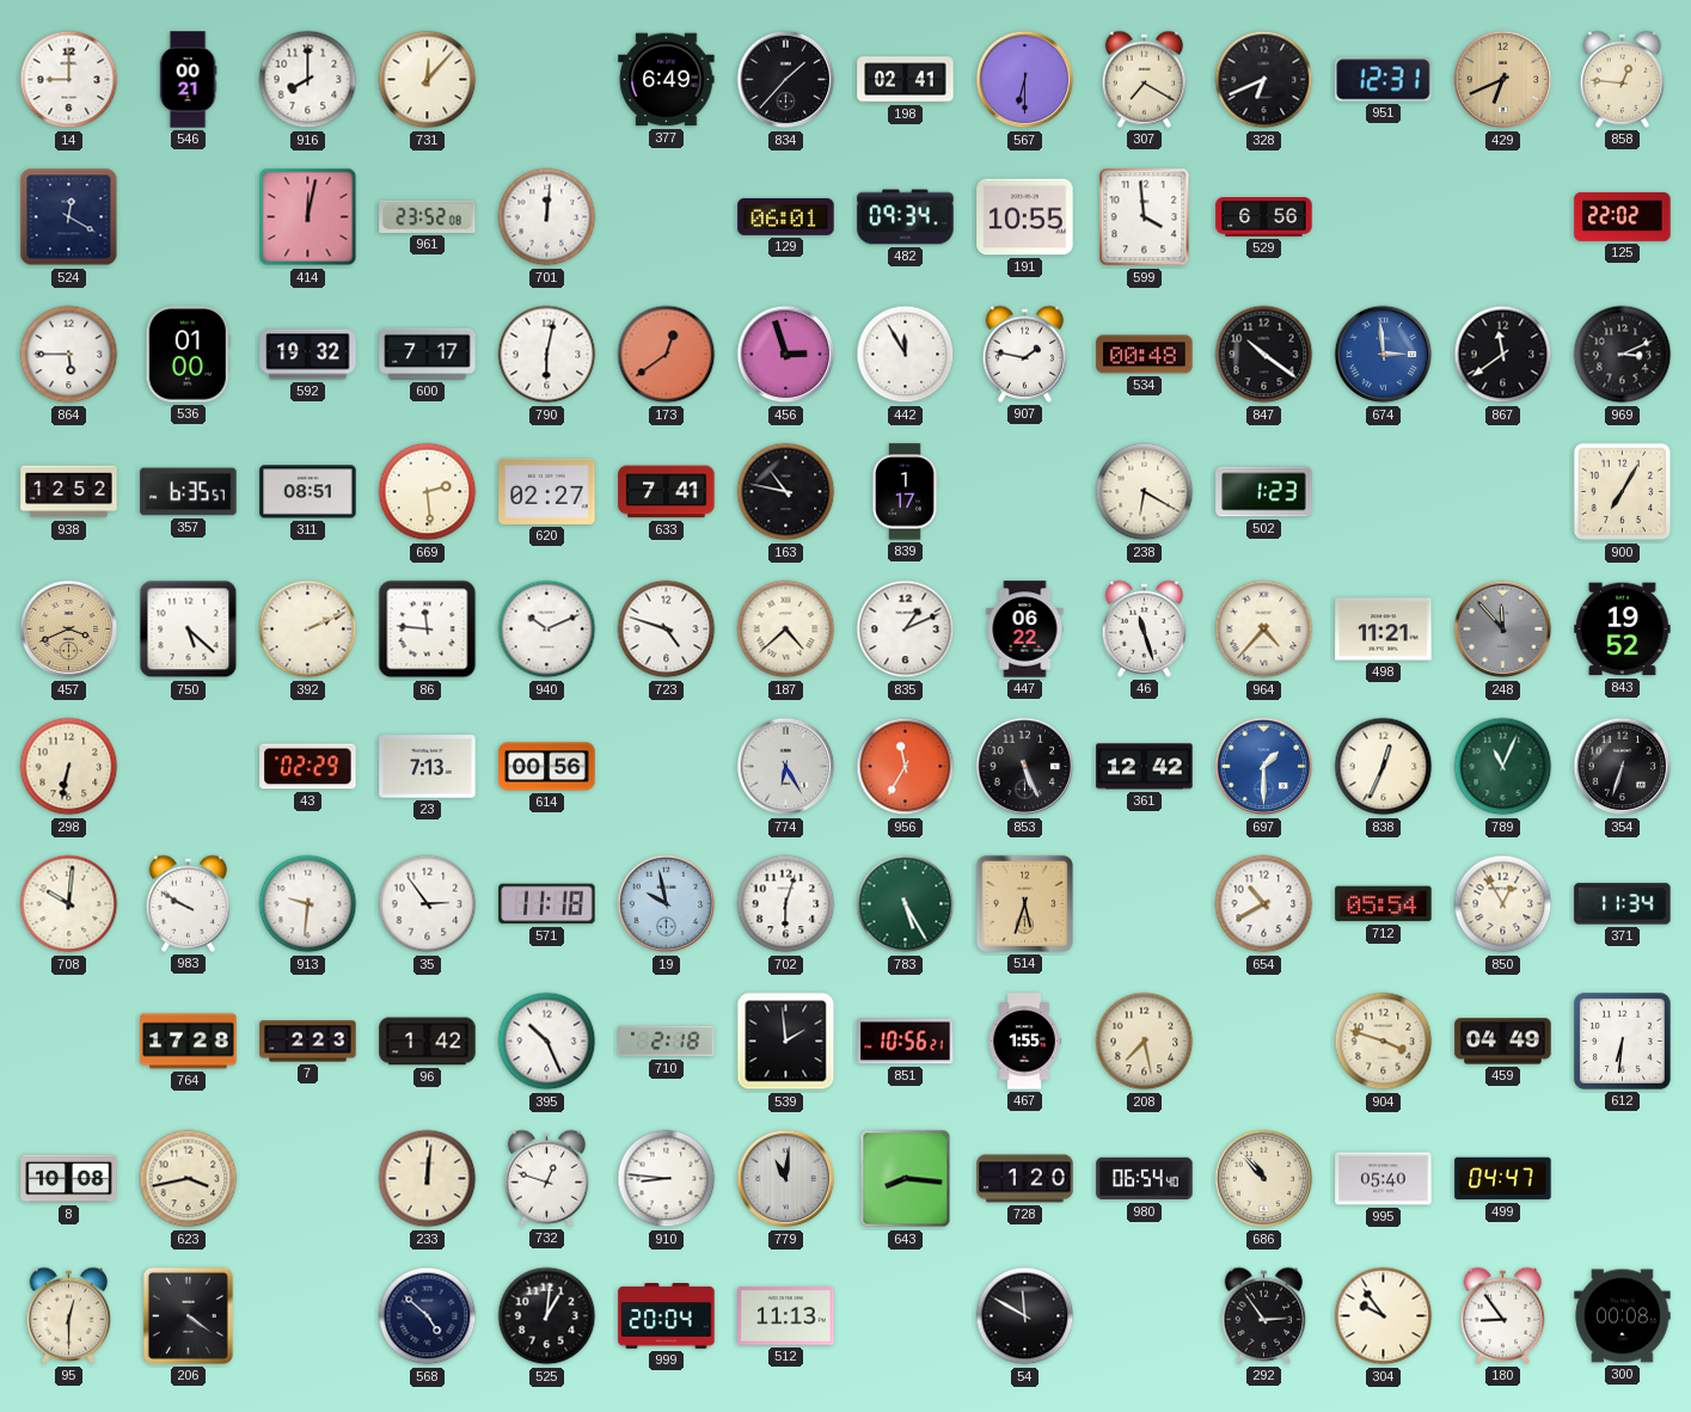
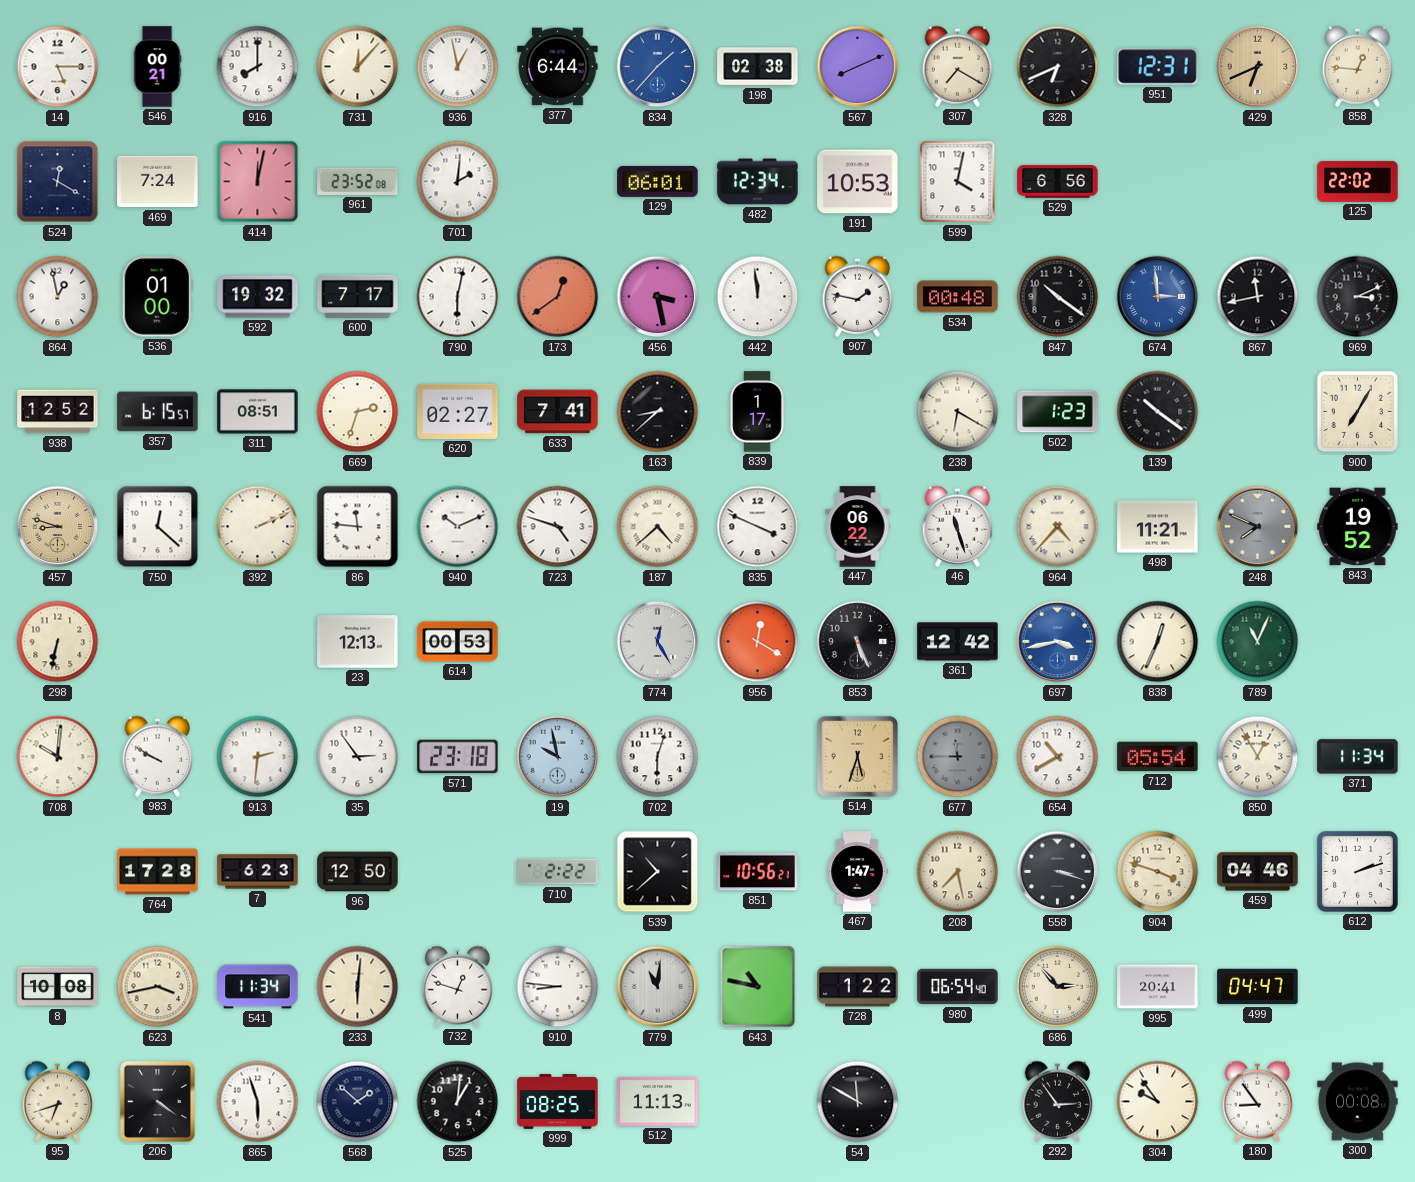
14: 9:00 -> 5:15 (58, 67)
936: none -> 12:58 (458, 67)
377: 6:49 -> 6:44 (558, 67)
834 dial: black -> blue (658, 67)
198: 02:41 -> 02:38 (758, 67)
567: 6:30 -> 8:11 (858, 67)
469: none -> 7:24 (158, 182)
701: 12:01 -> 2:01 (458, 182)
482: 09:34 -> 12:34 (758, 182)
191: 10:55 -> 10:53 (858, 182)
599: 3:59 -> 4:02 (958, 182)
864: 5:45 -> 12:58 (58, 297)
456: 2:57 -> 3:28 (658, 297)
442: 11:55 -> 11:59 (758, 297)
867: 11:39 -> 11:43 (1258, 297)
357: 6:35 -> 6:15 (158, 412)
669: 2:29 -> 2:33 (358, 412)
163: 10:47 -> 8:38 (658, 412)
139: none -> 10:21 (1158, 412)
457: 3:41 -> 8:48 (58, 527)
750: 5:22 -> 12:22 (158, 527)
835: 1:11 -> 3:49 (758, 527)
248: 11:53 -> 7:49 (1258, 527)
43: 02:29 -> none (308, 767)
23: 7:13 -> 12:13 (358, 642)
614: 00:56 -> 00:53 (458, 642)
774: 6:25 -> 12:25 (658, 642)
956: 11:35 -> 12:20 (758, 642)
697: 1:30 -> 3:43 (1058, 642)
354: 6:33 -> none (1623, 767)
913: 9:31 -> 2:31 (258, 757)
571: 11:18 -> 23:18 (458, 757)
783: 5:25 -> none (906, 904)
677: none -> 11:45 (958, 757)
7: 2:23 -> 6:23 (258, 872)
96: 1:42 -> 12:50 (358, 872)
395: 10:26 -> none (547, 1042)
710: 2:18 -> 2:22 (558, 872)
539: 1:59 -> 10:38 (658, 872)
467: 1:55 -> 1:47 (857, 872)
558: none -> 3:18 (1058, 872)
459: 04:49 -> 04:46 (1258, 872)
612: 6:31 -> 2:12 (1357, 871)
541: none -> 11:34 (258, 987)
233: 12:01 -> 6:01 (358, 987)
643: 8:16 -> 10:47 (758, 987)
728: 1:20 -> 1:22 (858, 987)
686: 10:53 -> 2:53 (1058, 987)
995: 05:40 -> 20:41 (1158, 987)
95: 12:30 -> 6:42 (58, 1101)
865: none -> 5:57 (258, 1102)
568: 4:52 -> 1:52 (358, 1102)
999: 20:04 -> 08:25 (558, 1102)
